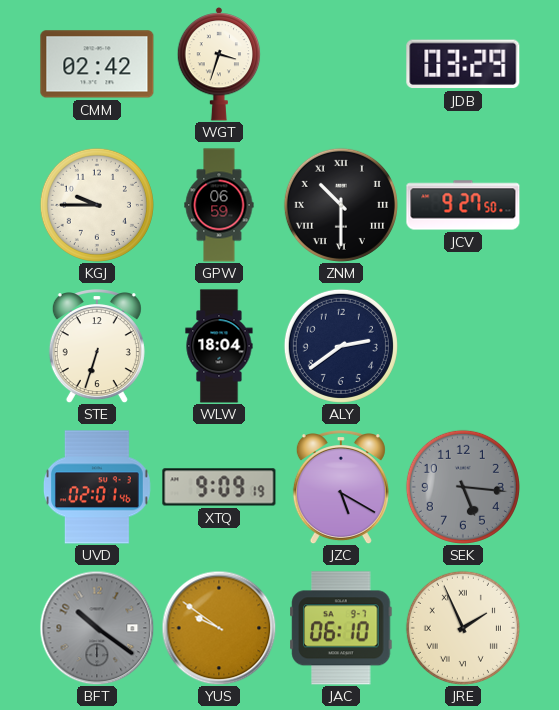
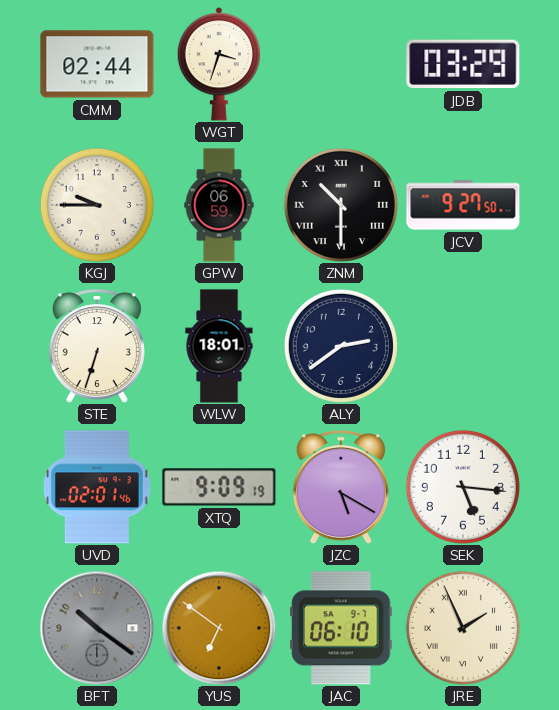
CMM: 02:42 -> 02:44 (97, 64)
WLW: 18:04 -> 18:01 (219, 346)
SEK dial: grey -> white (463, 487)
YUS: 9:51 -> 6:51 (219, 628)
